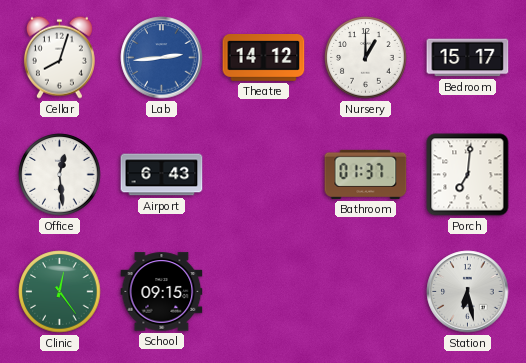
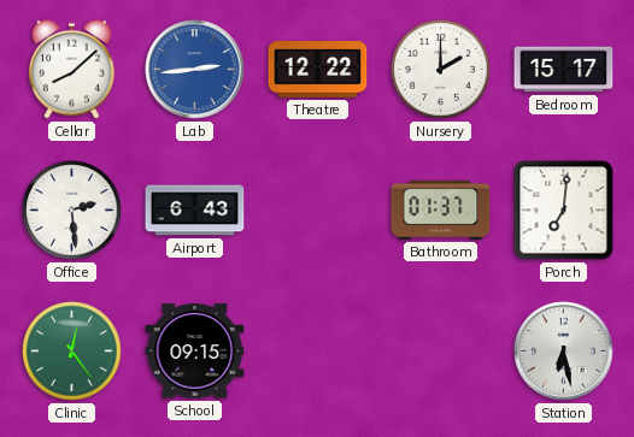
Cellar: 8:03 -> 8:08 (71, 69)
Theatre: 14:12 -> 12:22 (318, 70)
Nursery: 1:00 -> 2:00 (441, 70)
Office: 12:29 -> 2:29 (72, 211)
